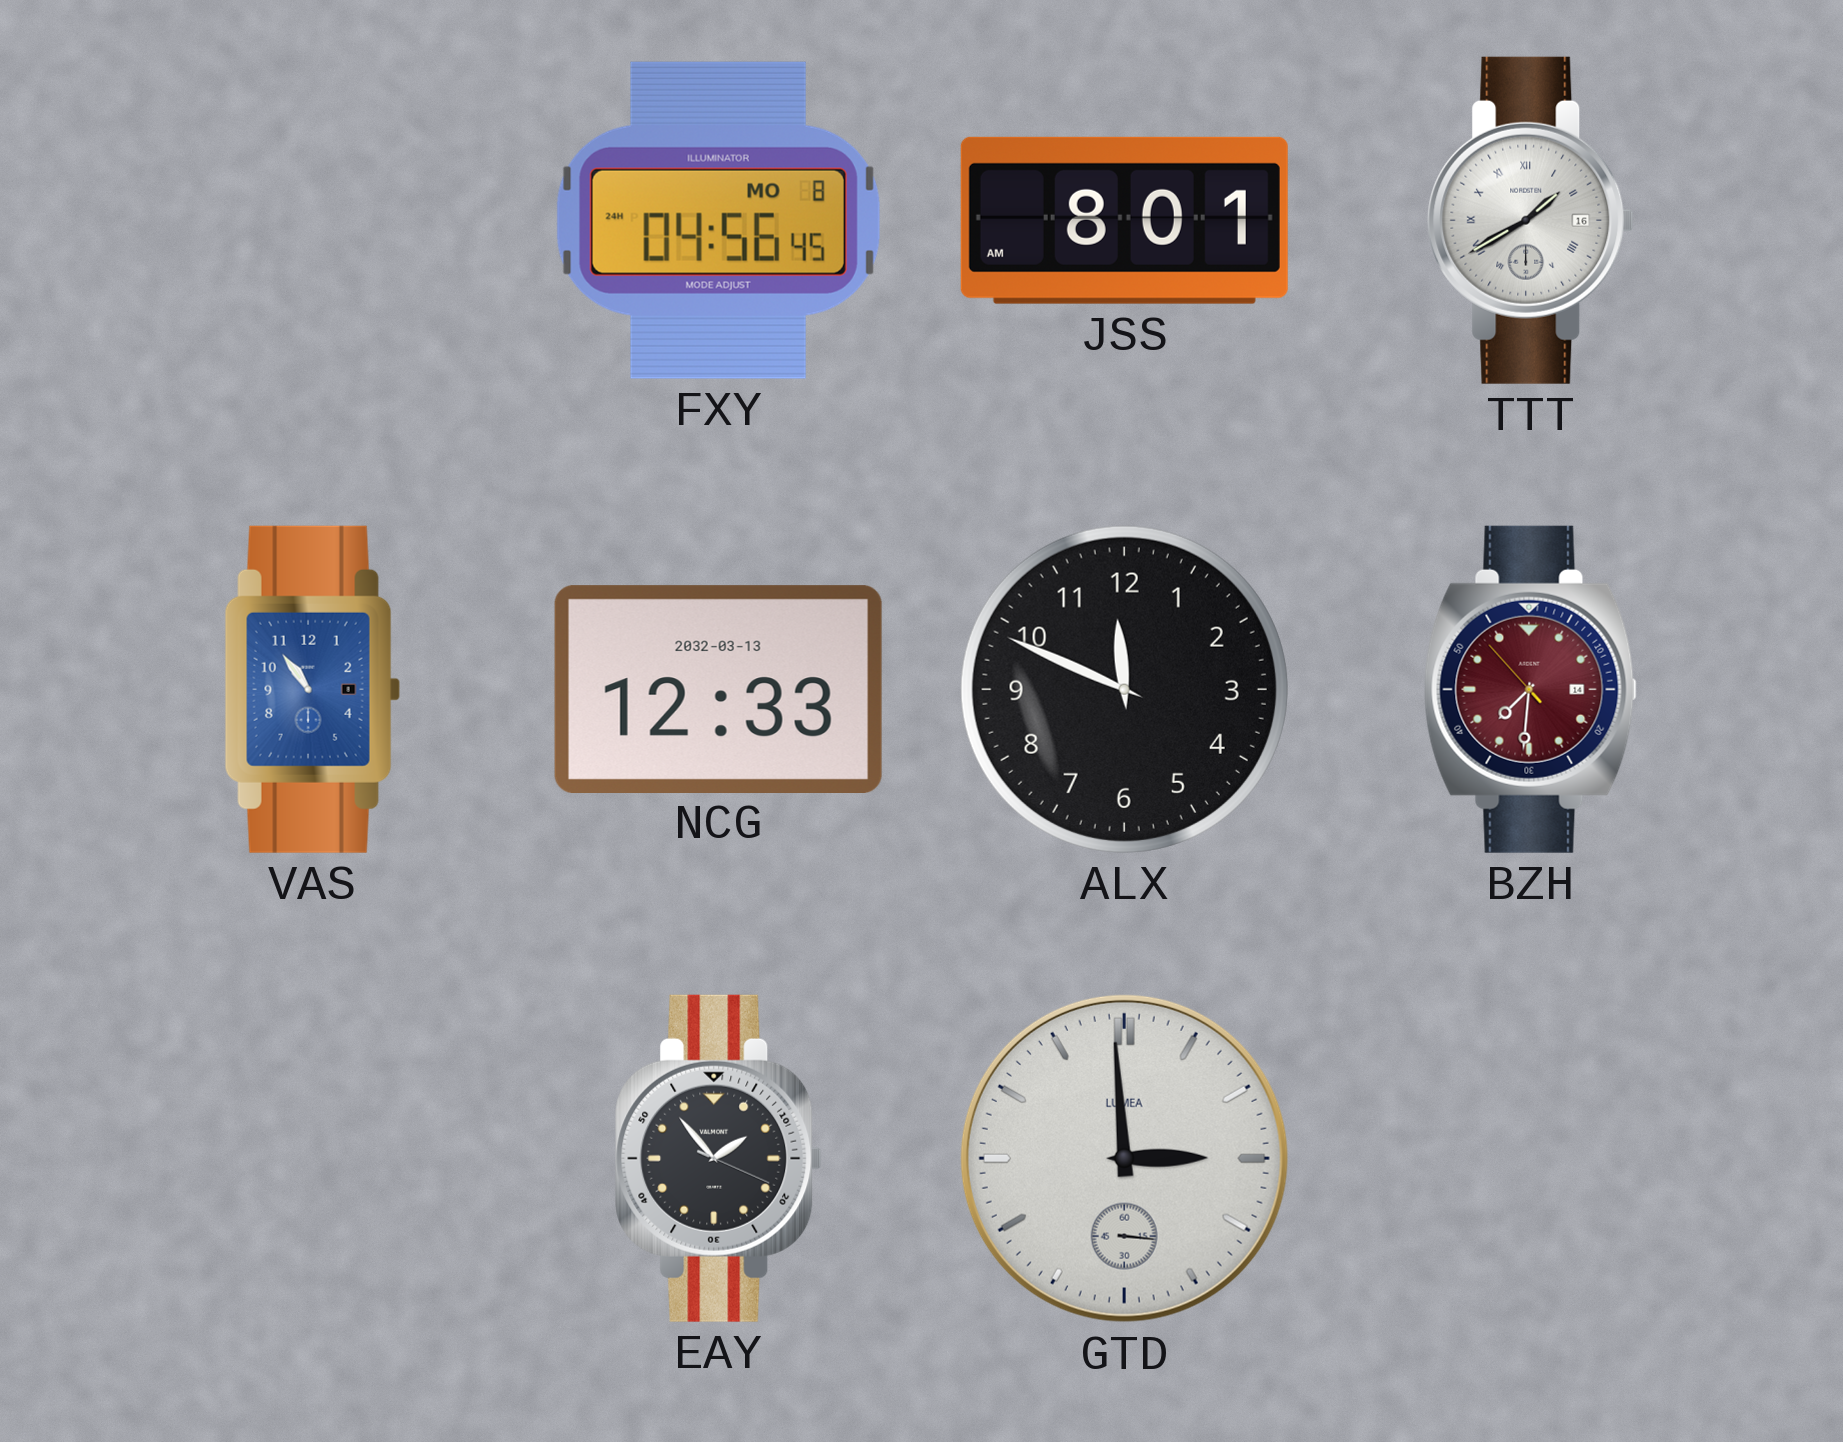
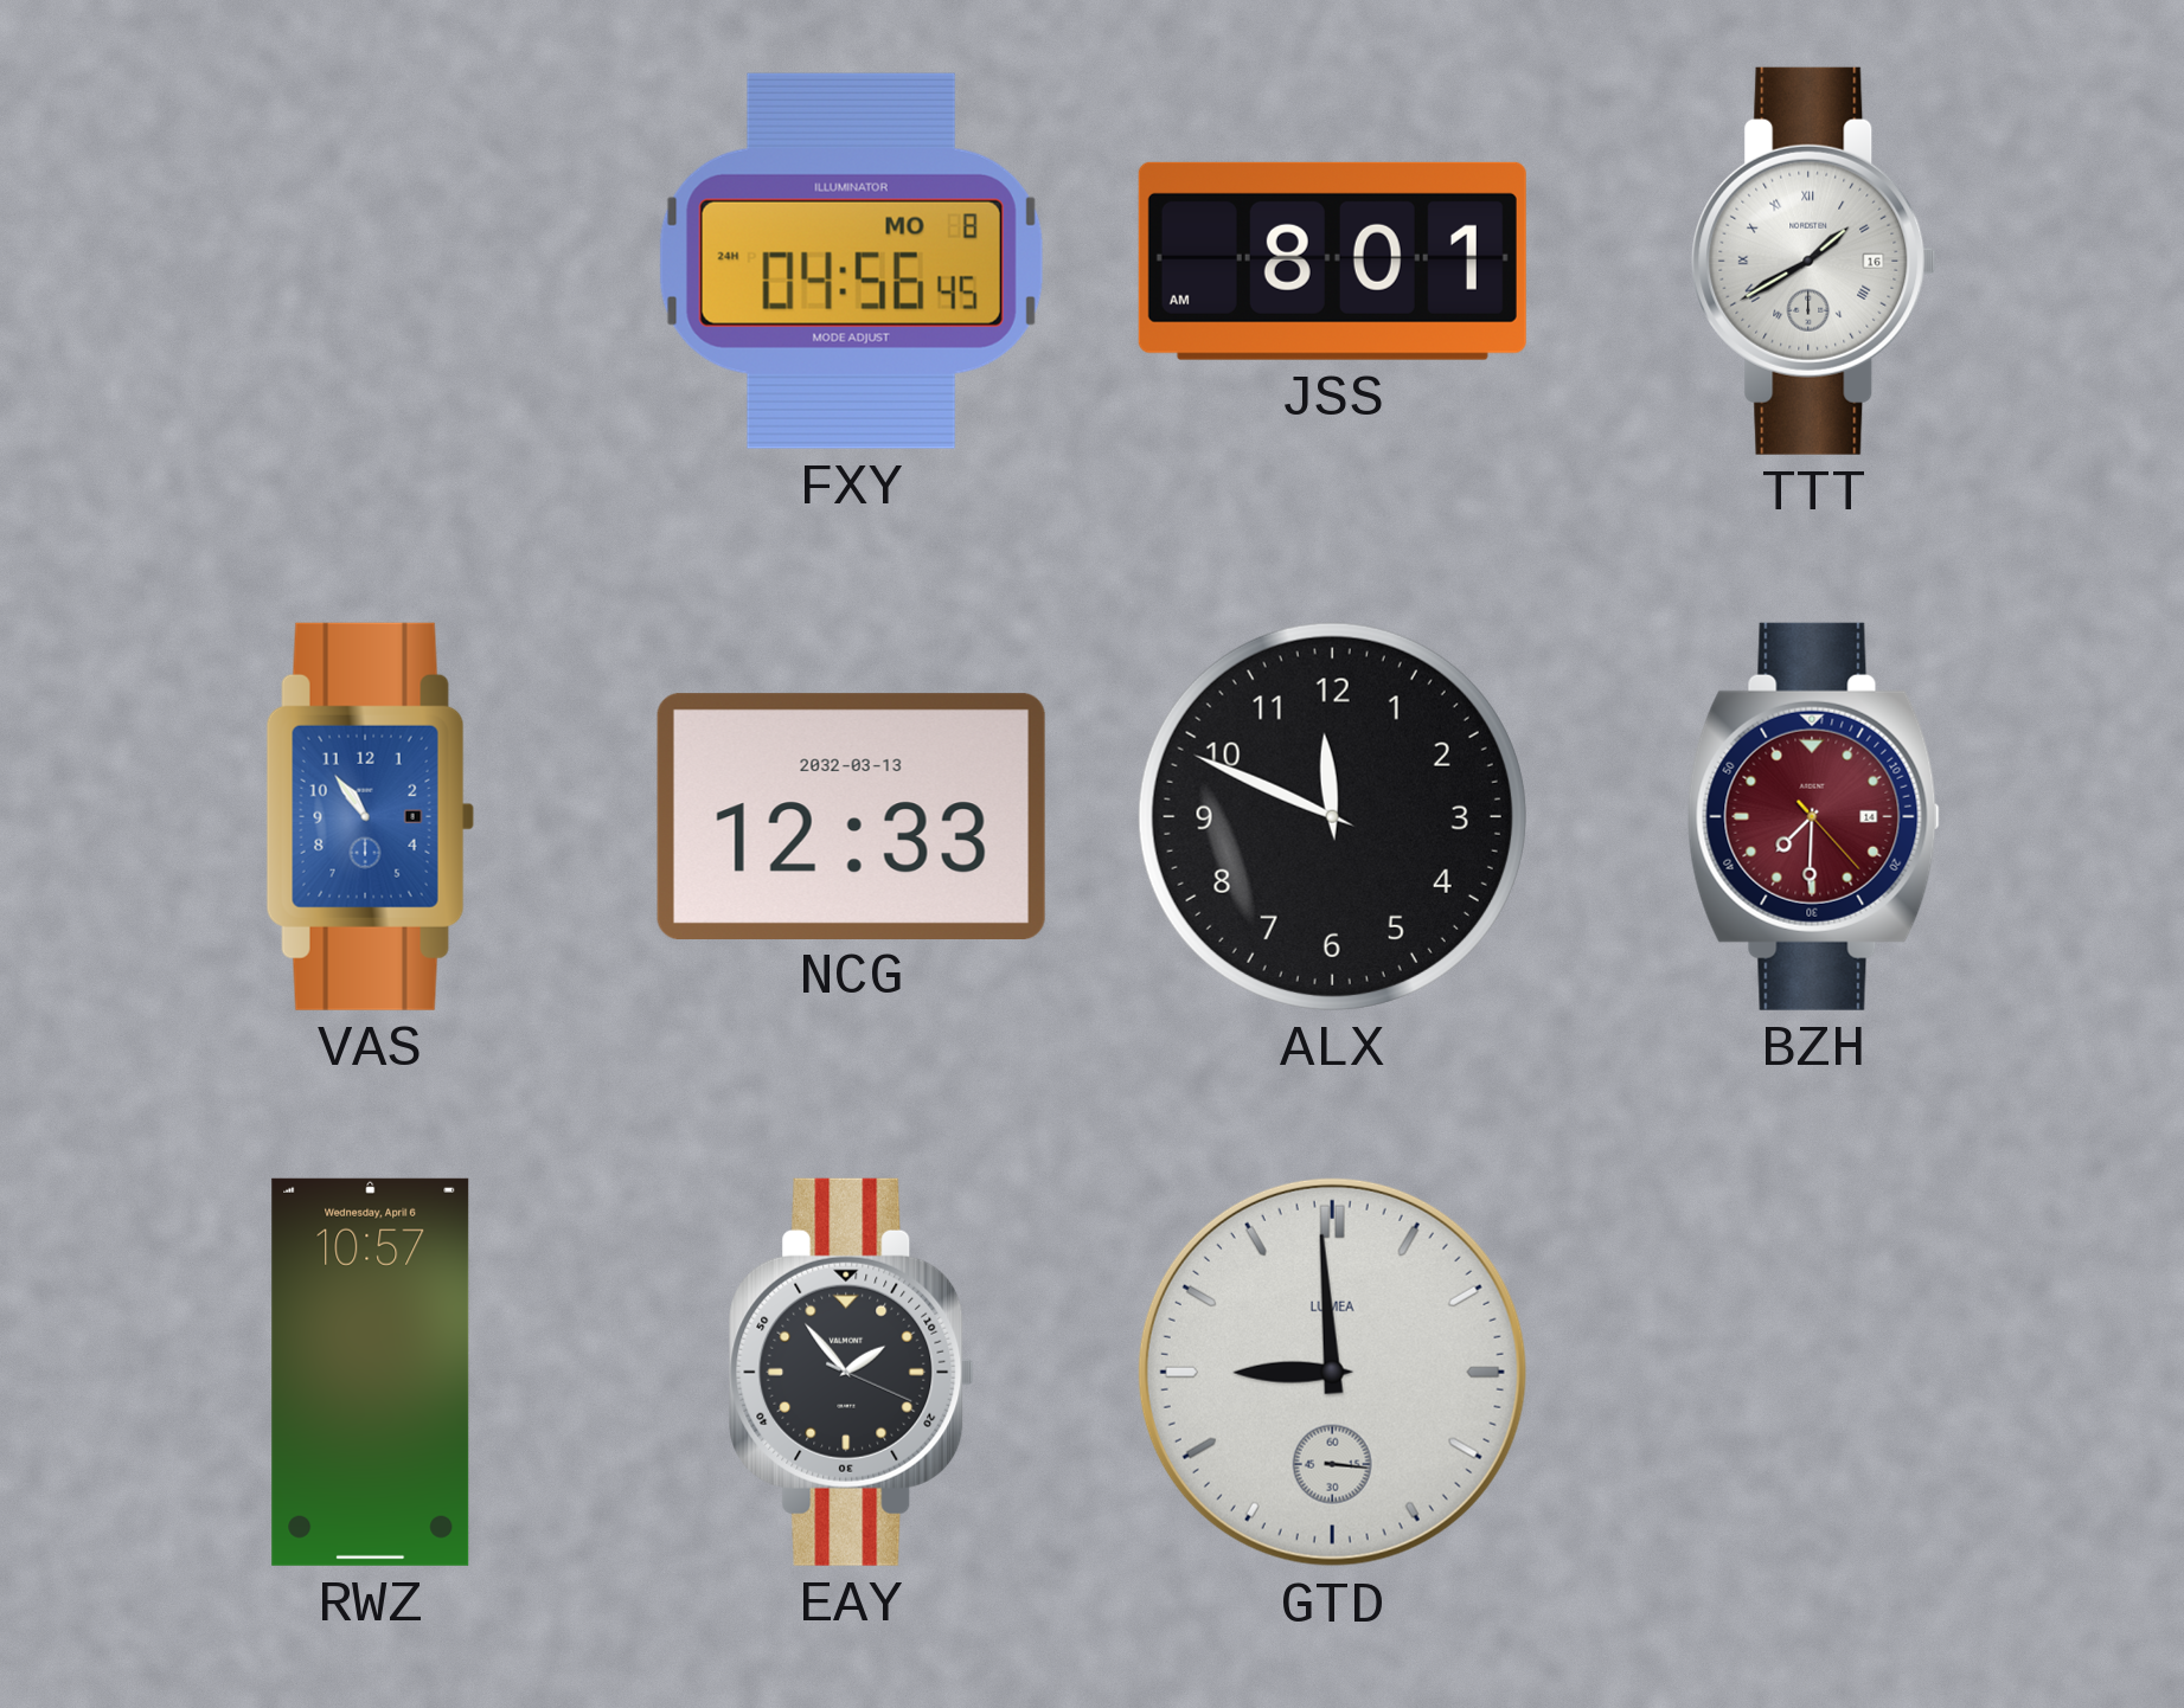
BZH: 7:30:53 -> 7:30:23 (1813, 816)
RWZ: none -> 10:57 (371, 1372)
GTD: 2:59 -> 8:59 (1332, 1372)
